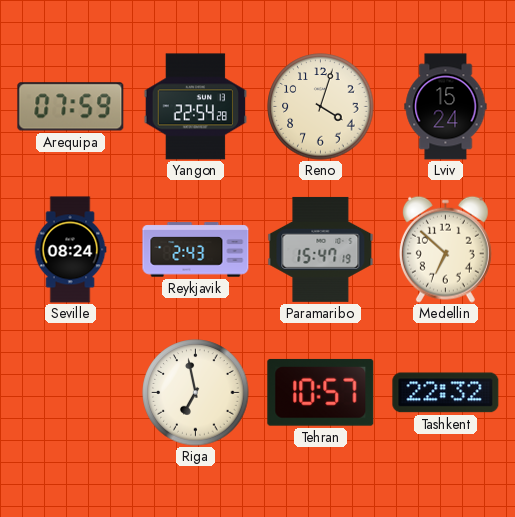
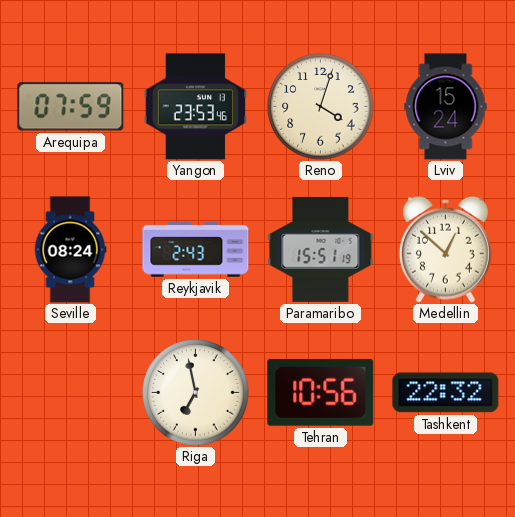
Yangon: 22:54 -> 23:53 (196, 107)
Paramaribo: 15:47 -> 15:51 (321, 249)
Medellin: 6:52 -> 12:52 (445, 249)
Tehran: 10:57 -> 10:56 (321, 392)
